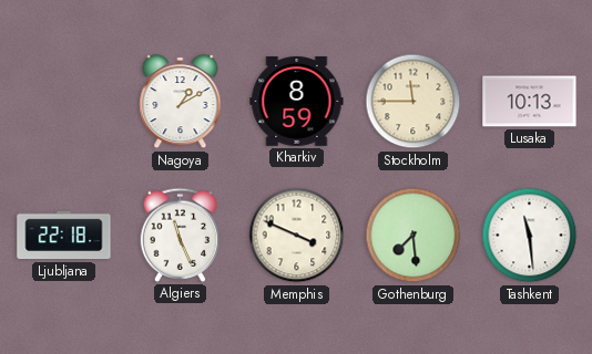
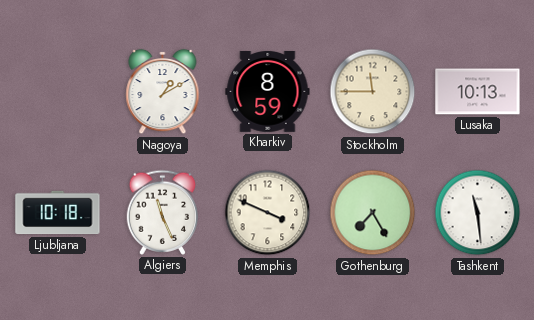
Ljubljana: 22:18 -> 10:18 (58, 213)
Gothenburg: 7:29 -> 7:25 (373, 213)
